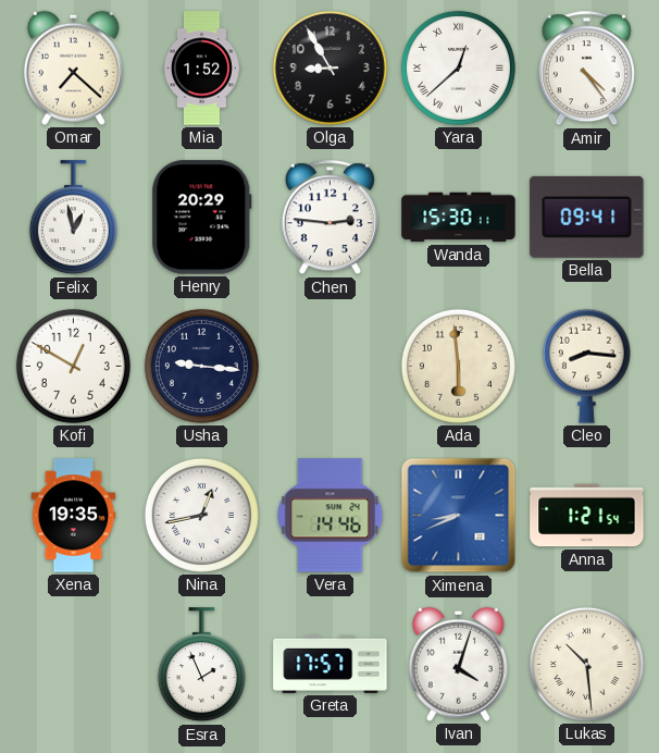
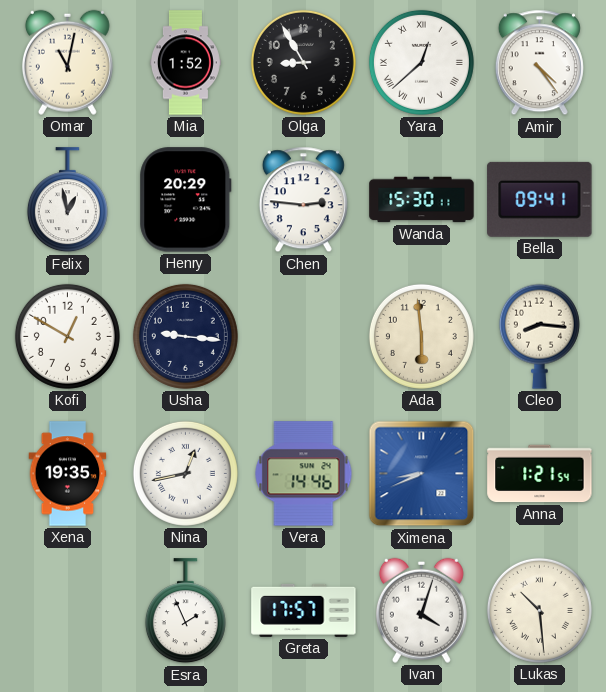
Omar: 7:22 -> 11:02 (67, 62)
